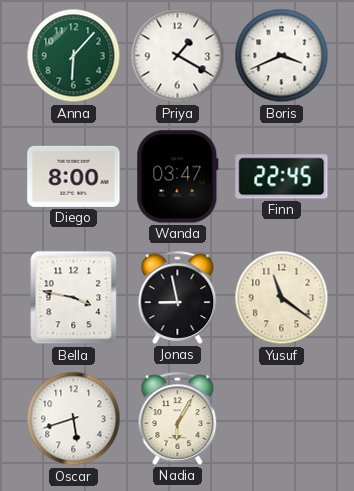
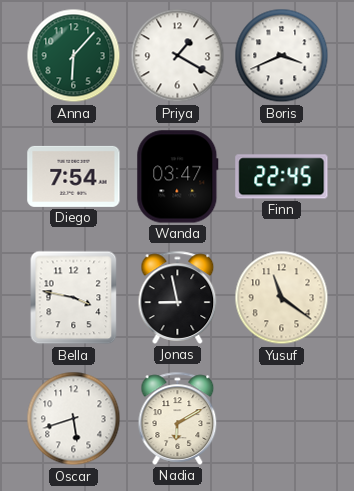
Diego: 8:00 -> 7:54 (74, 176)
Nadia: 6:05 -> 6:10 (178, 418)
